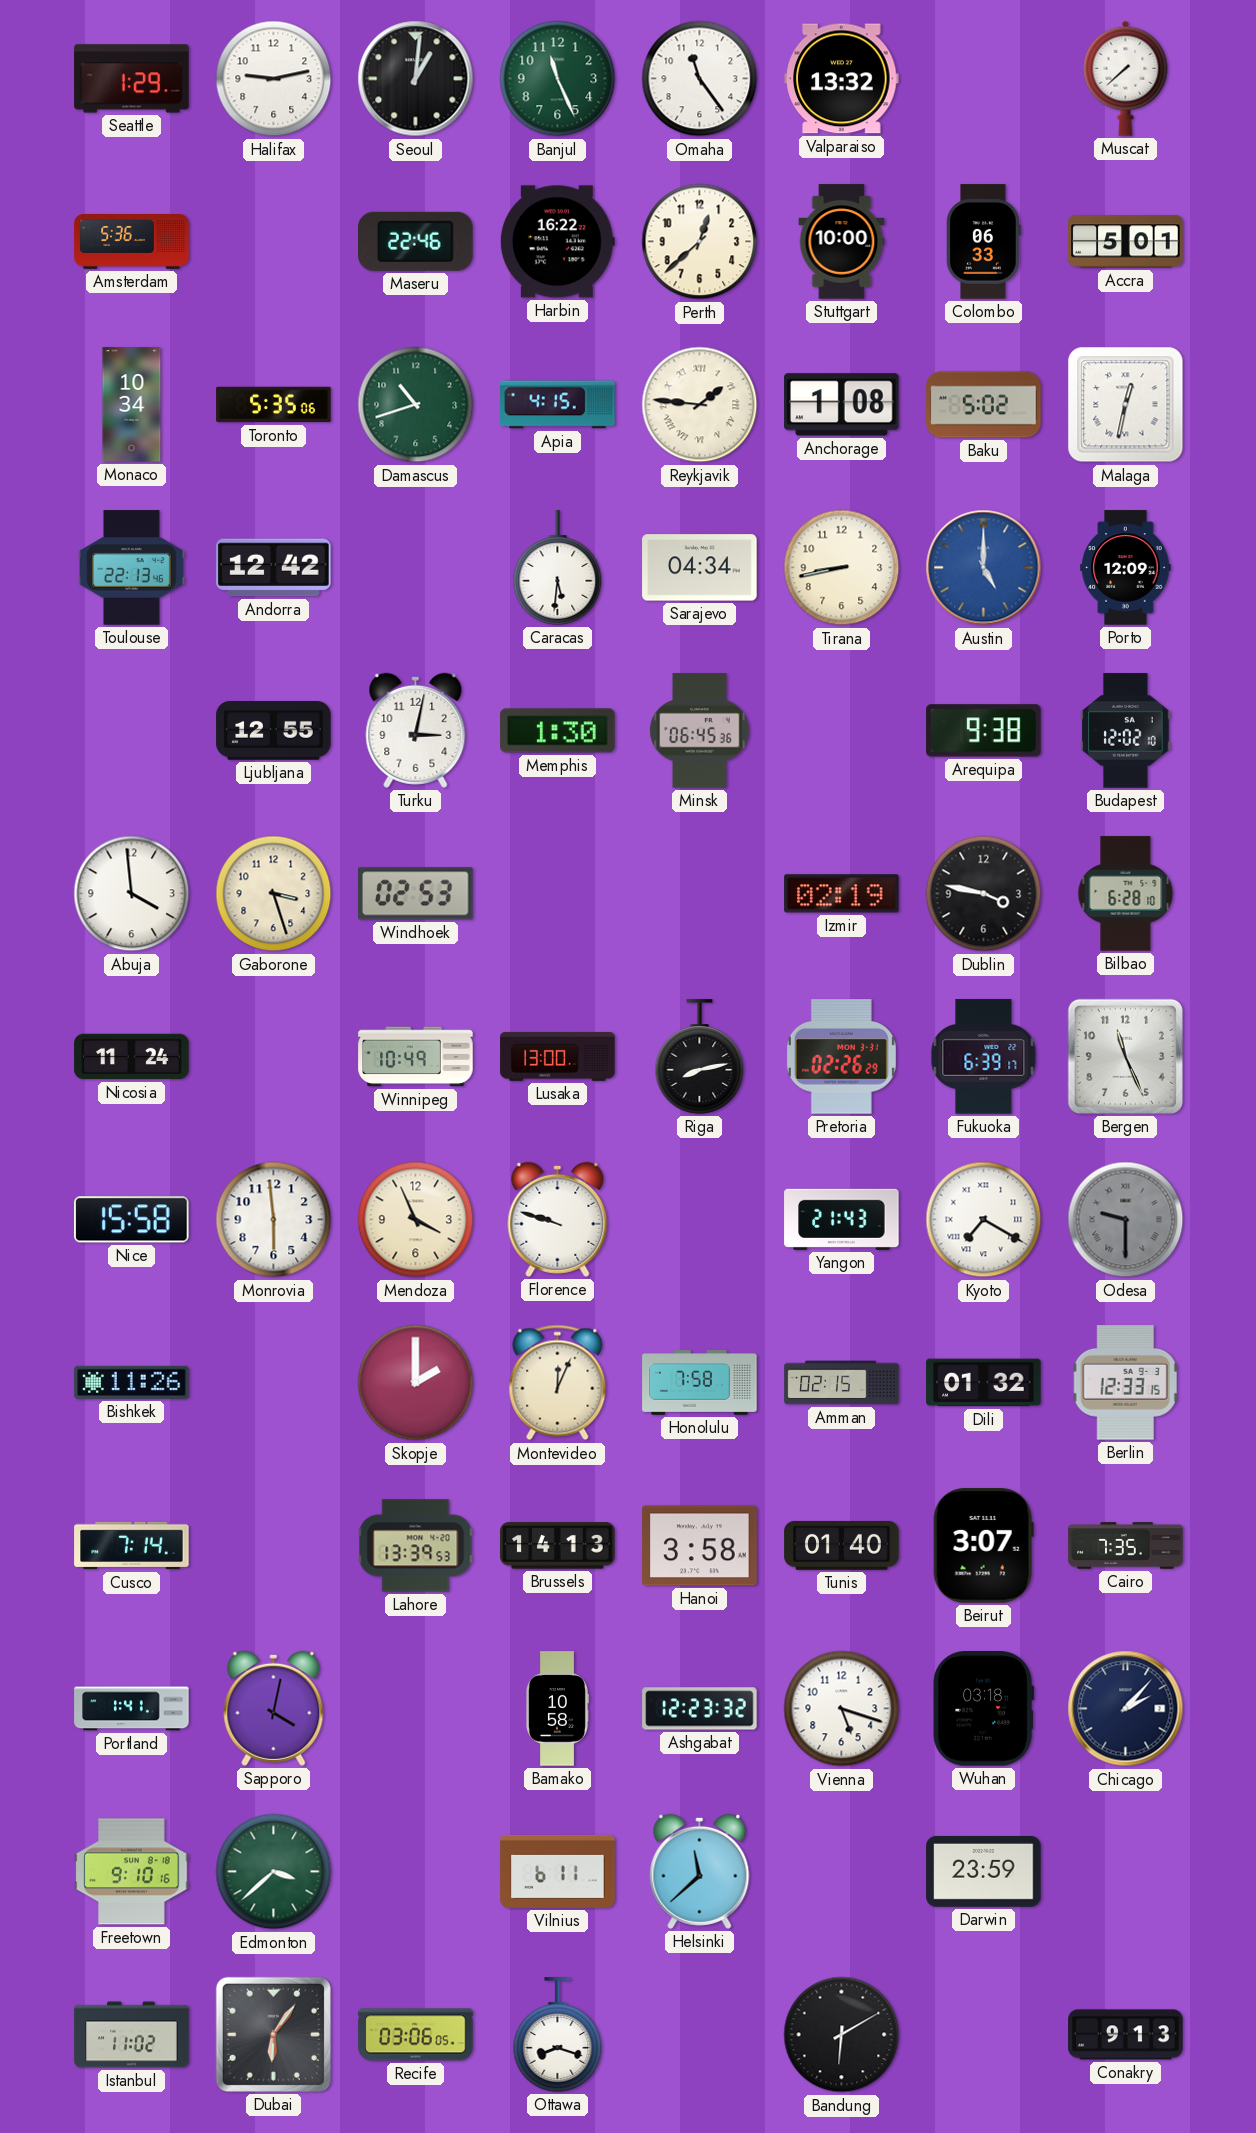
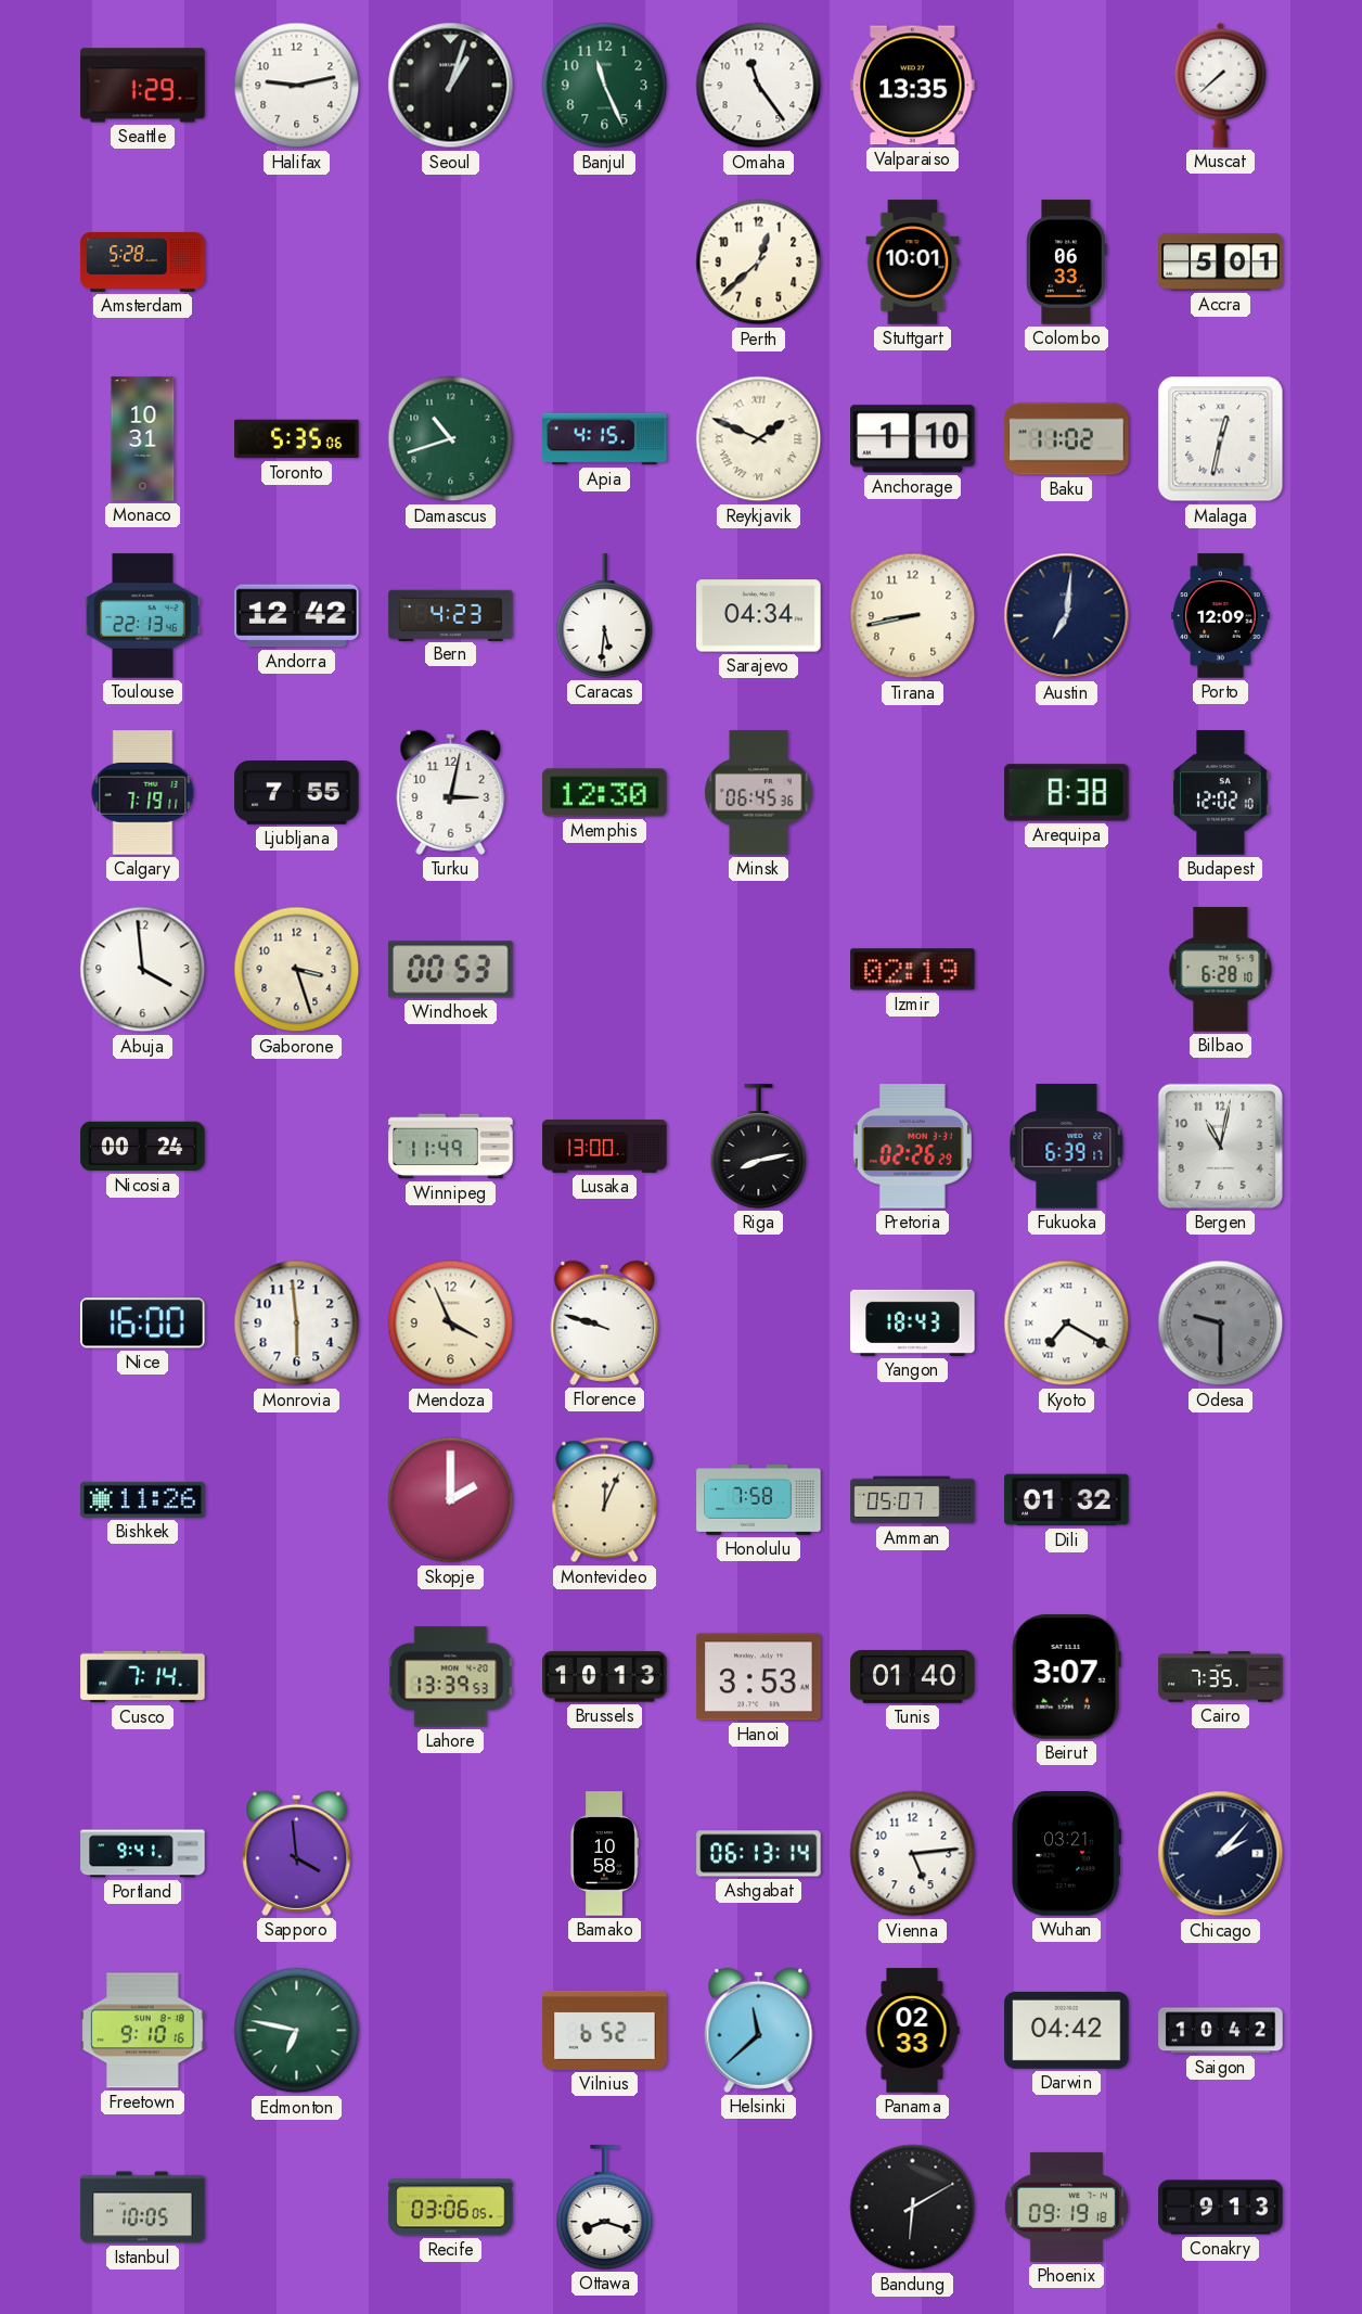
Seoul: 1:01 -> 1:03 (451, 86)
Valparaiso: 13:32 -> 13:35 (913, 86)
Amsterdam: 5:36 -> 5:28 (143, 263)
Maseru: 22:46 -> none (416, 241)
Harbin: 16:22 -> none (557, 242)
Stuttgart: 10:00 -> 10:01 (913, 263)
Monaco: 10:34 -> 10:31 (143, 439)
Reykjavik: 1:46 -> 1:49 (759, 439)
Anchorage: 1:08 -> 1:10 (913, 439)
Baku: 5:02 -> 11:02 (1067, 439)
Bern: none -> 4:23 (451, 615)
Austin: 5:00 -> 7:01 (1067, 616)
Austin dial: blue -> navy (1067, 616)
Calgary: none -> 7:19 (143, 793)
Ljubljana: 12:55 -> 7:55 (297, 793)
Memphis: 1:30 -> 12:30 (605, 793)
Arequipa: 9:38 -> 8:38 (1067, 793)
Windhoek: 02:53 -> 00:53 (451, 970)
Dublin: 3:47 -> none (984, 894)
Nicosia: 11:24 -> 00:24 (143, 1147)
Winnipeg: 10:49 -> 11:49 (451, 1147)
Bergen: 11:26 -> 11:02 (1220, 1146)
Nice: 15:58 -> 16:00 (143, 1324)
Yangon: 21:43 -> 18:43 (913, 1322)
Amman: 02:15 -> 05:07 (913, 1500)
Berlin: 12:33 -> none (1125, 1383)
Brussels: 14:13 -> 10:13 (605, 1677)
Hanoi: 3:58 -> 3:53 (759, 1677)
Portland: 1:41 -> 9:41 (143, 1854)
Sapporo: 4:02 -> 3:59 (297, 1853)
Ashgabat: 12:23 -> 06:13 (759, 1854)
Vienna: 5:18 -> 5:14 (913, 1854)
Wuhan: 03:18 -> 03:21 (1067, 1854)
Edmonton: 3:38 -> 6:47 (297, 2031)
Vilnius: 6:11 -> 6:52 (605, 2030)
Panama: none -> 02:33 (912, 2031)
Darwin: 23:59 -> 04:42 (1067, 2030)
Saigon: none -> 10:42 (1221, 2031)
Istanbul: 11:02 -> 10:05 (143, 2208)
Dubai: 6:06 -> none (273, 2034)
Phoenix: none -> 09:19 (1066, 2207)
